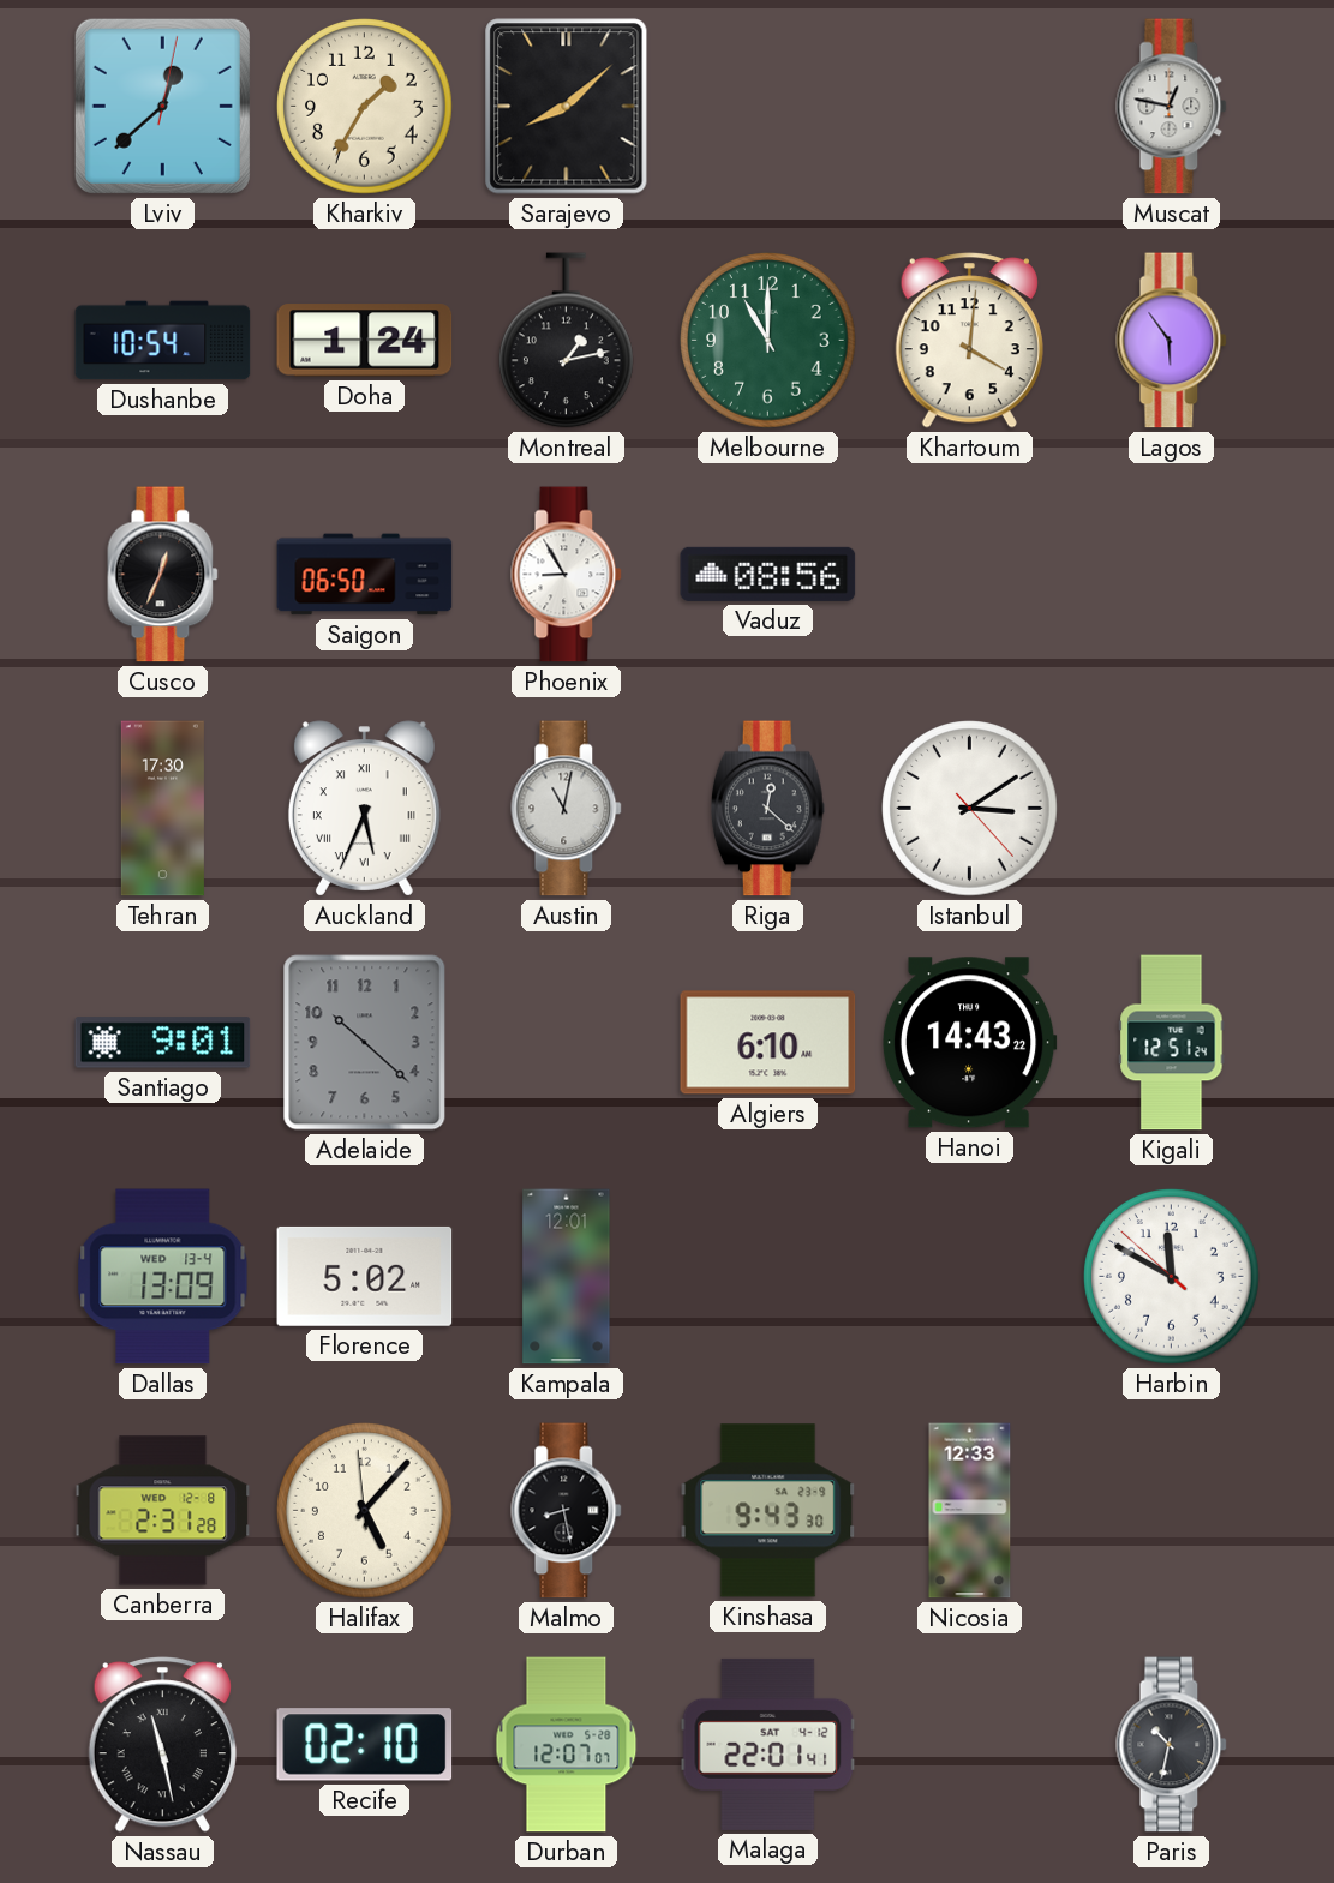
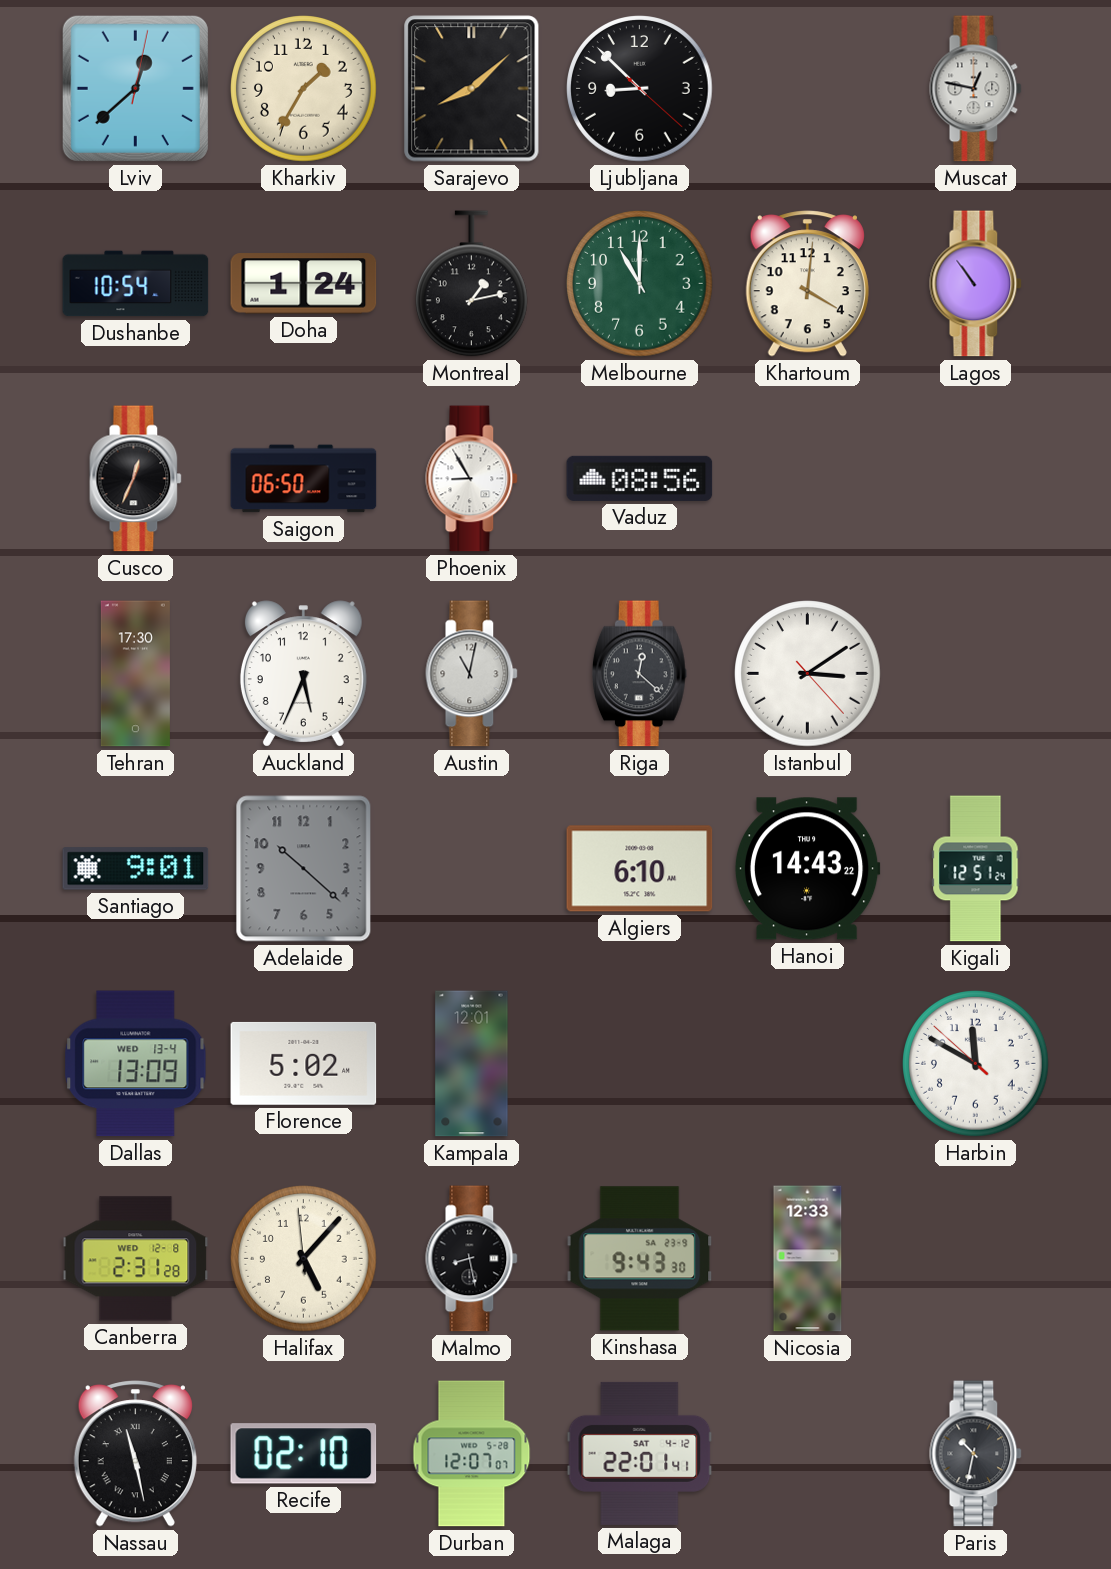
Ljubljana: none -> 8:52 (640, 89)
Lagos: 5:54 -> 10:54 (976, 284)
Auckland numerals: Roman -> Arabic (303, 674)
